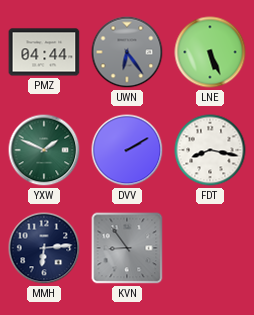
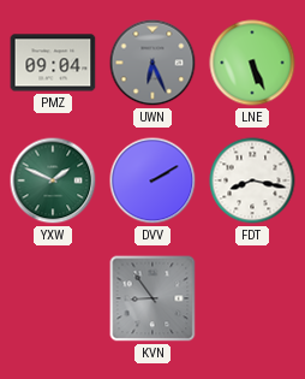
PMZ: 04:44 -> 09:04 (53, 63)
UWN: 6:24 -> 6:26 (152, 63)
MMH: 6:14 -> none (44, 248)
